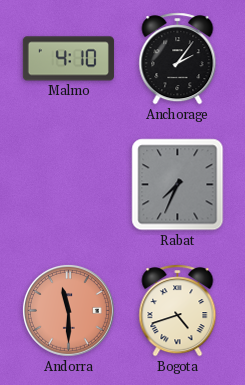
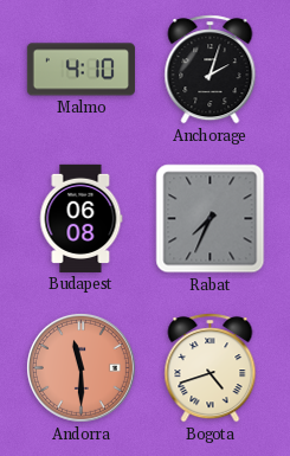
Anchorage: 2:06 -> 2:03 (211, 70)
Budapest: none -> 06:08 (80, 218)
